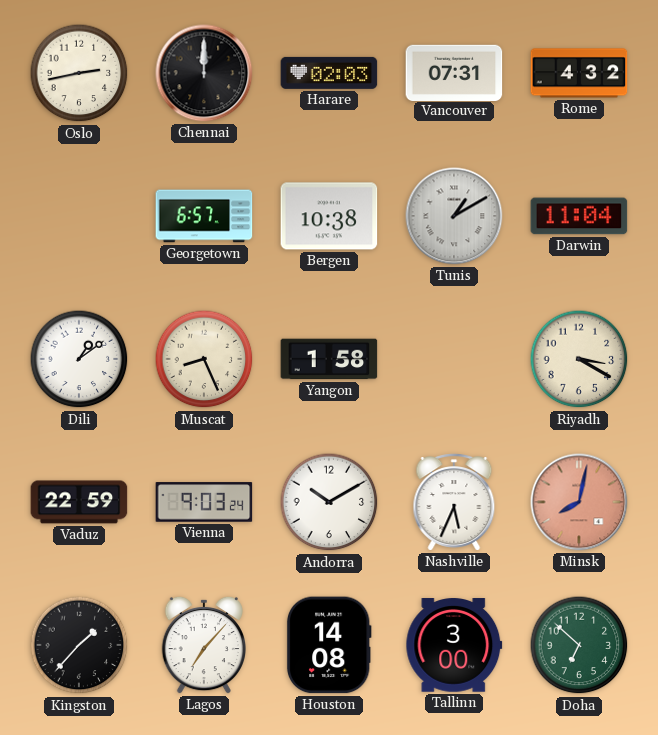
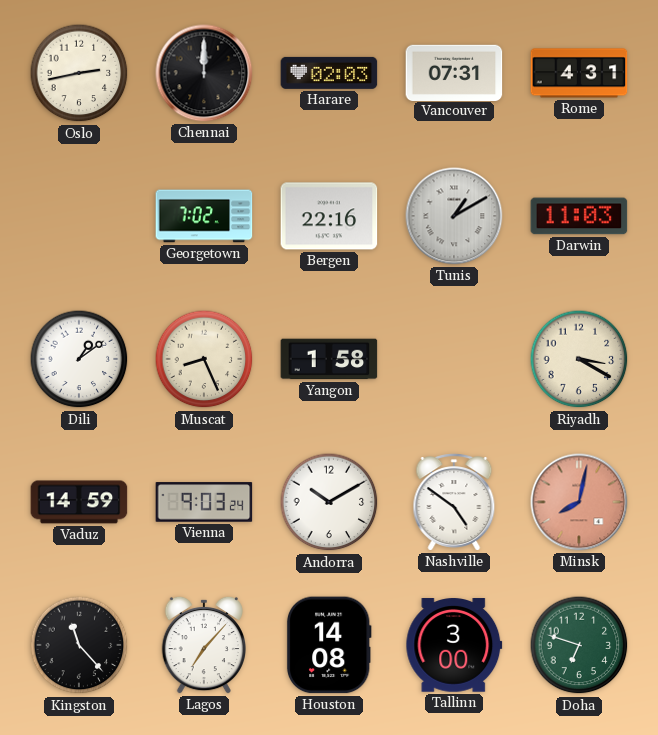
Rome: 4:32 -> 4:31 (579, 73)
Georgetown: 6:57 -> 7:02 (204, 216)
Bergen: 10:38 -> 22:16 (329, 216)
Darwin: 11:04 -> 11:03 (579, 216)
Vaduz: 22:59 -> 14:59 (79, 502)
Nashville: 5:34 -> 4:51 (454, 502)
Kingston: 1:37 -> 11:23 (79, 645)
Doha: 6:52 -> 6:48 (579, 645)
